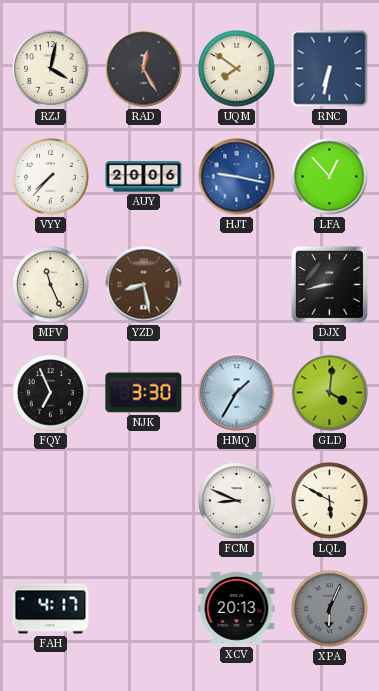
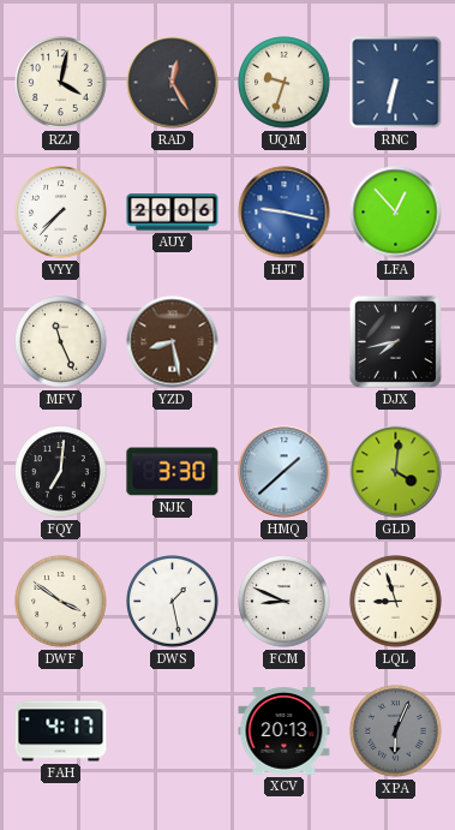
UQM: 7:51 -> 9:33 (285, 83)
DJX: 8:43 -> 7:43 (395, 341)
FQY: 6:56 -> 7:01 (61, 472)
HMQ: 1:35 -> 1:38 (285, 472)
DWF: none -> 3:51 (61, 602)
DWS: none -> 1:28 (173, 602)
LQL: 5:50 -> 8:57 (396, 602)
